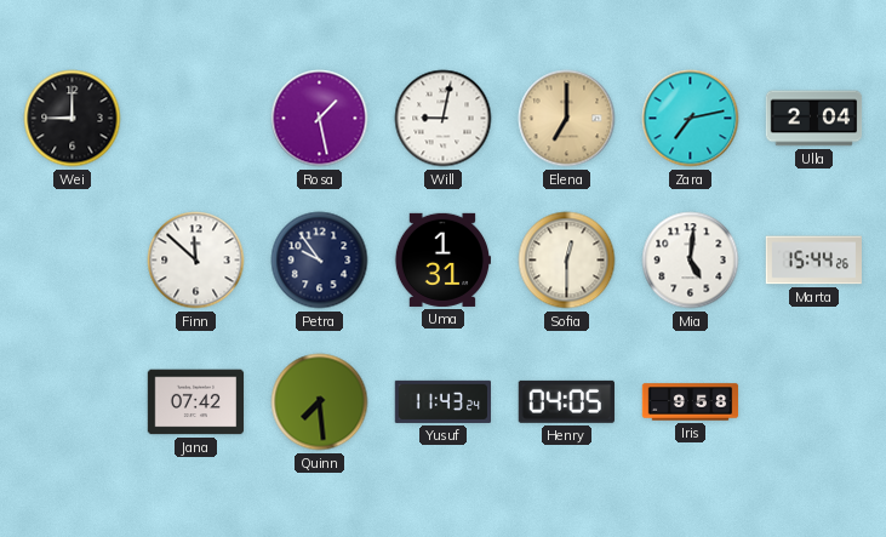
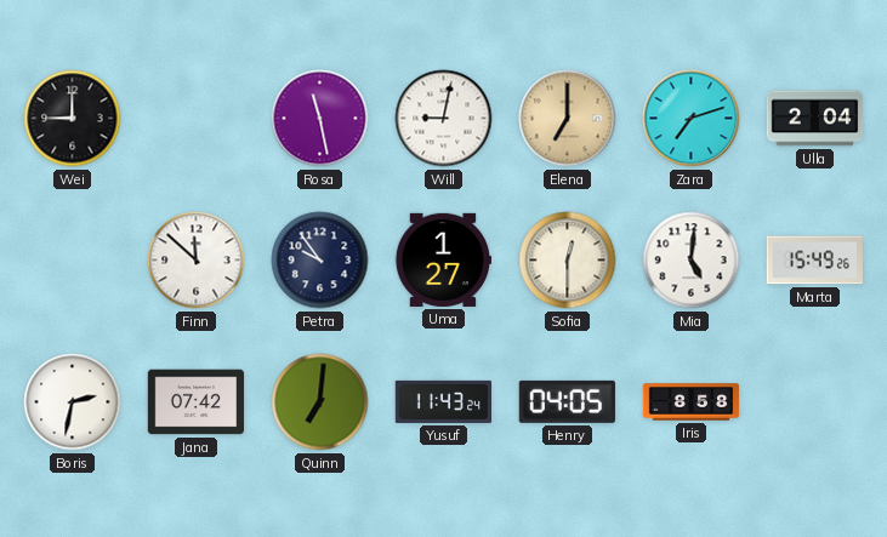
Rosa: 1:28 -> 11:28 (320, 119)
Zara: 7:13 -> 7:12 (692, 119)
Uma: 1:31 -> 1:27 (442, 259)
Marta: 15:44 -> 15:49 (814, 261)
Boris: none -> 2:32 (73, 402)
Quinn: 7:29 -> 7:01 (320, 402)
Iris: 9:58 -> 8:58 (692, 402)
